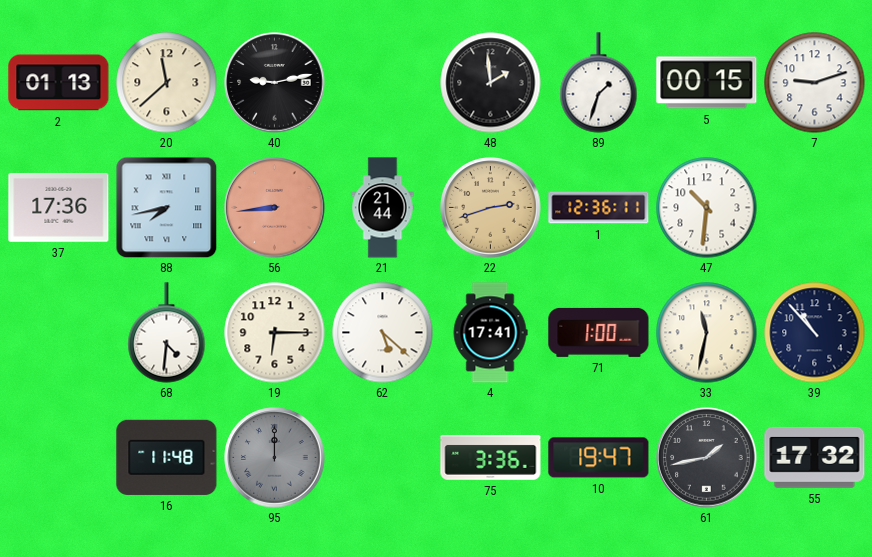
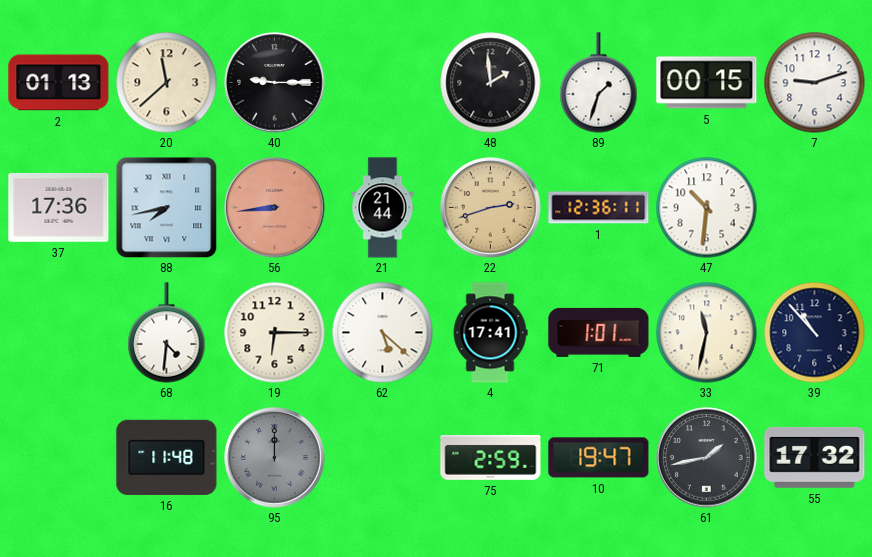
40: 9:13 -> 9:15 (275, 83)
71: 1:00 -> 1:01 (599, 332)
75: 3:36 -> 2:59 (491, 457)
